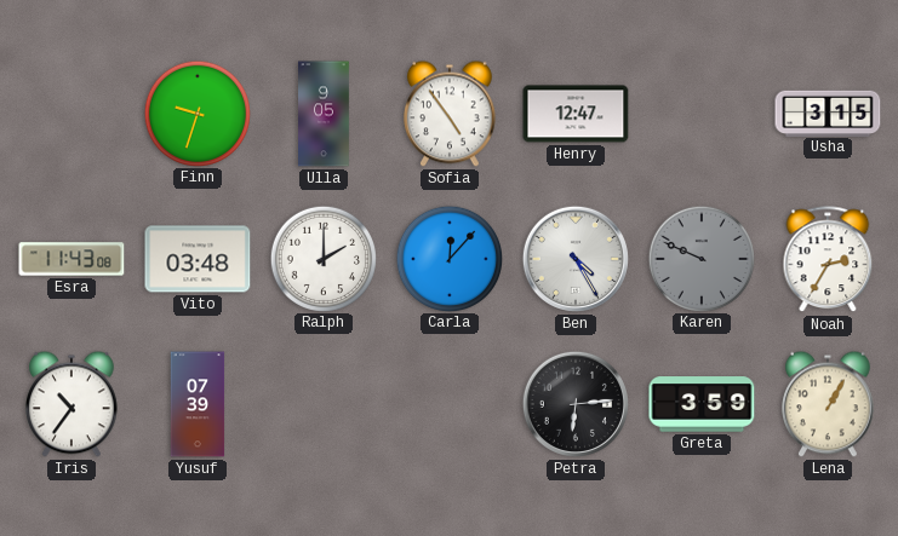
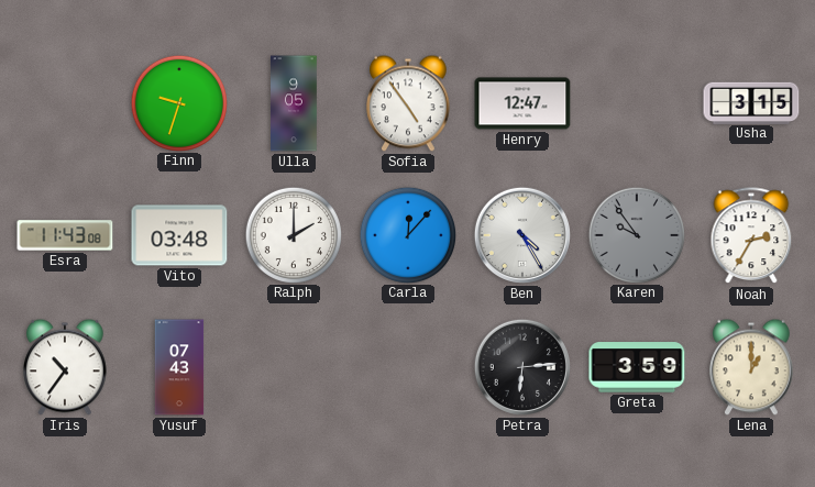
Karen: 9:49 -> 9:54 (636, 234)
Yusuf: 07:39 -> 07:43 (179, 367)
Lena: 1:05 -> 1:00 (752, 367)
